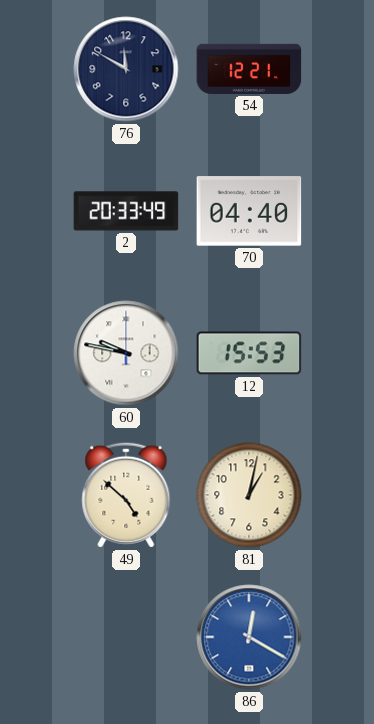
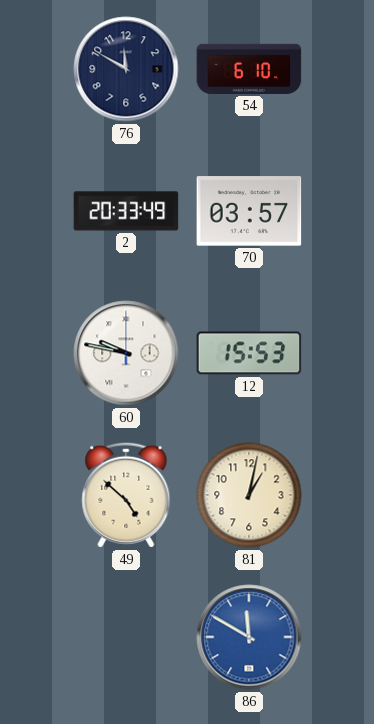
54: 12:21 -> 6:10 (249, 69)
70: 04:40 -> 03:57 (249, 211)
86: 12:20 -> 11:50 (249, 637)
